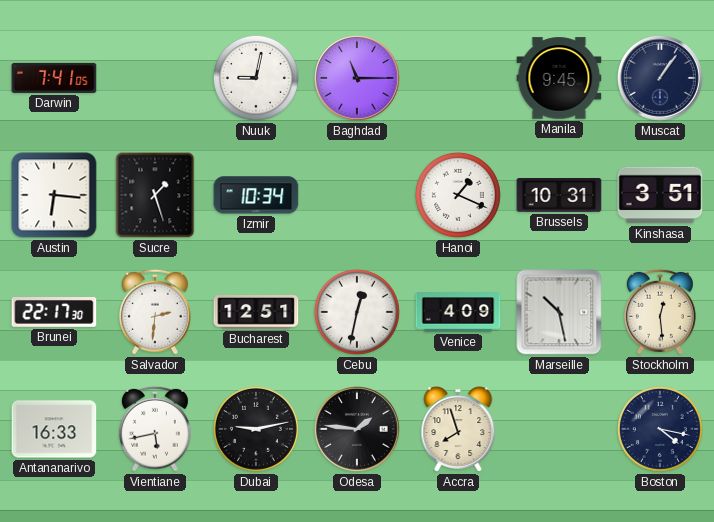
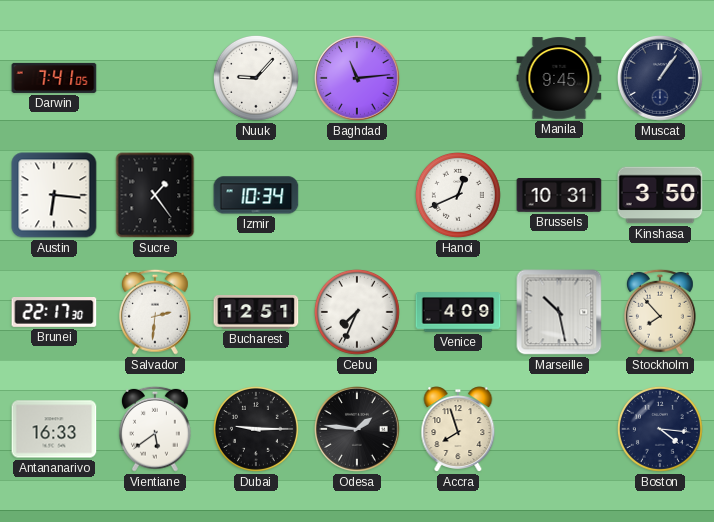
Nuuk: 9:02 -> 9:07 (256, 78)
Baghdad: 11:15 -> 11:14 (358, 79)
Sucre: 1:27 -> 1:24 (155, 195)
Hanoi: 1:19 -> 12:41 (458, 195)
Kinshasa: 3:51 -> 3:50 (660, 195)
Cebu: 12:32 -> 7:34 (357, 312)
Stockholm: 12:29 -> 7:53 (660, 312)
Vientiane: 5:43 -> 5:39 (155, 429)
Dubai: 9:13 -> 9:15 (256, 429)
Boston: 4:17 -> 4:16 (660, 429)
